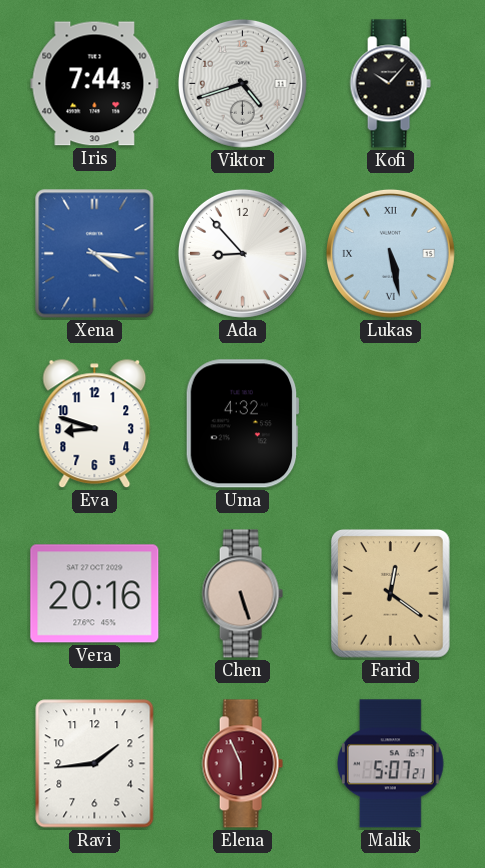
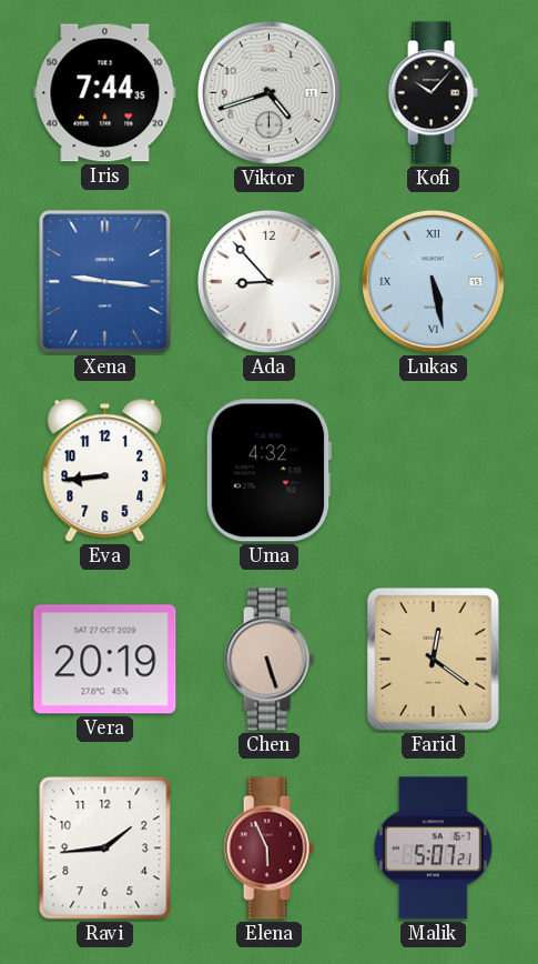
Xena: 4:16 -> 9:16 (105, 282)
Eva: 8:48 -> 8:44 (105, 471)
Vera: 20:16 -> 20:19 (105, 660)
